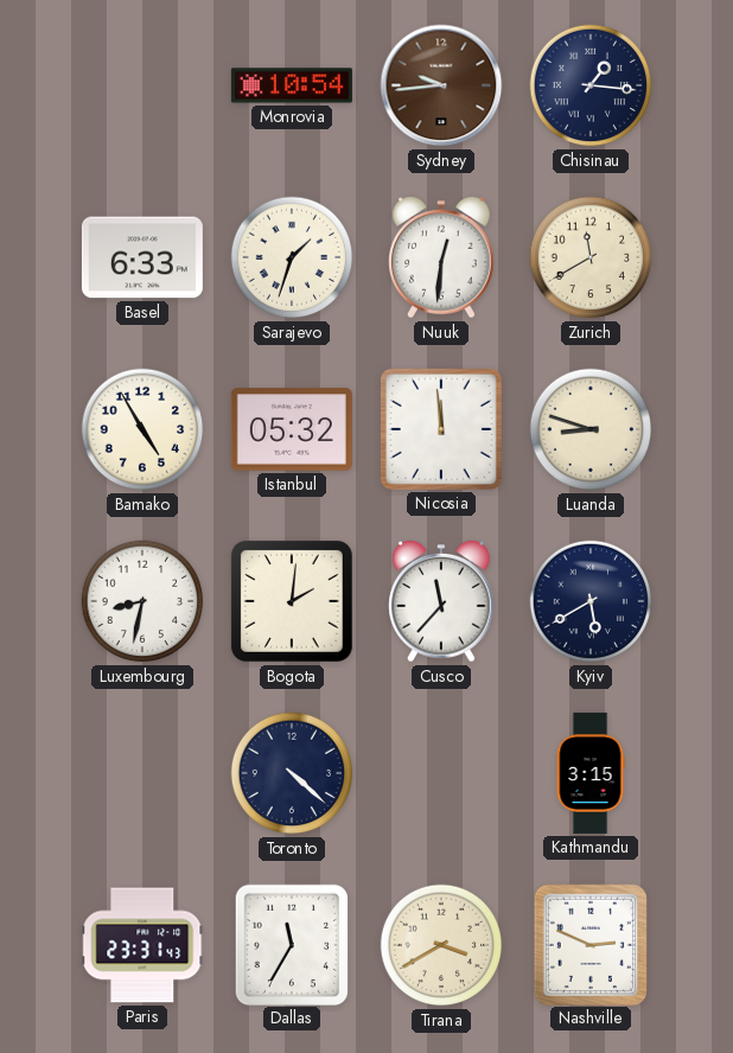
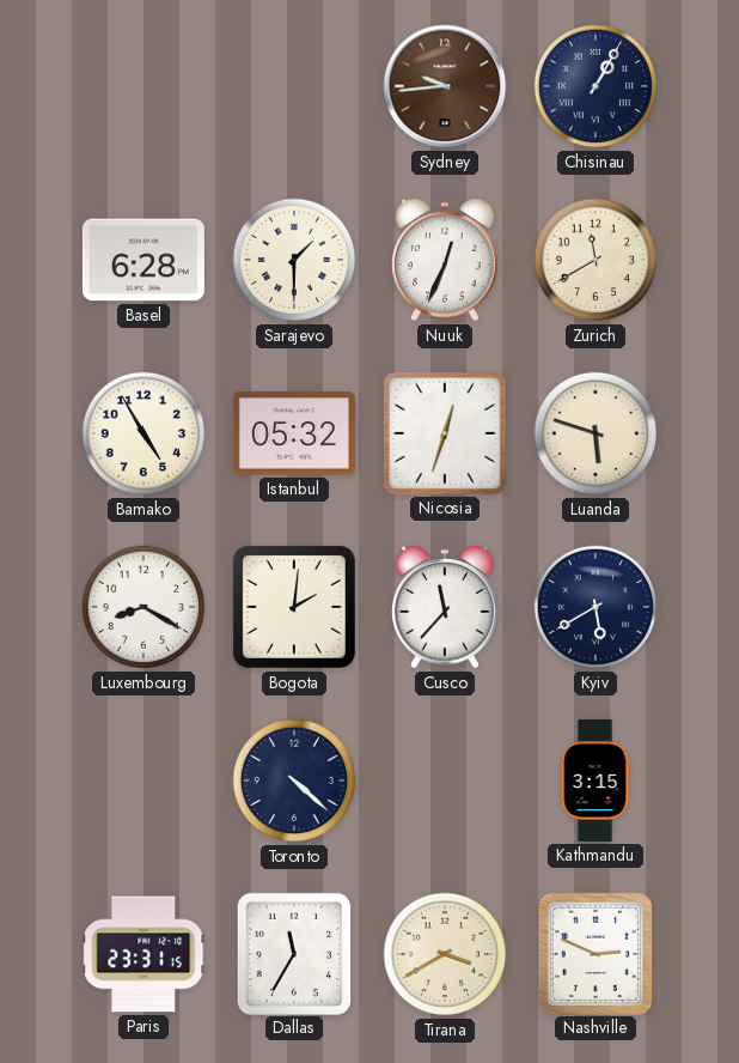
Monrovia: 10:54 -> none (292, 85)
Chisinau: 1:16 -> 1:05 (596, 86)
Basel: 6:33 -> 6:28 (143, 260)
Sarajevo: 1:33 -> 1:30 (294, 260)
Nuuk: 12:31 -> 12:34 (445, 261)
Nicosia: 11:59 -> 12:33 (445, 433)
Luanda: 8:48 -> 5:48 (596, 433)
Luxembourg: 8:32 -> 8:20 (143, 607)
Paris: 23:31:43 -> 23:31:15 (143, 954)
